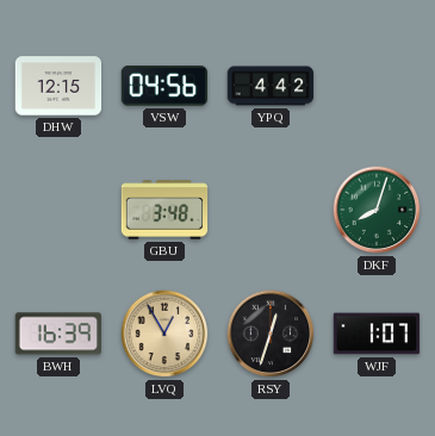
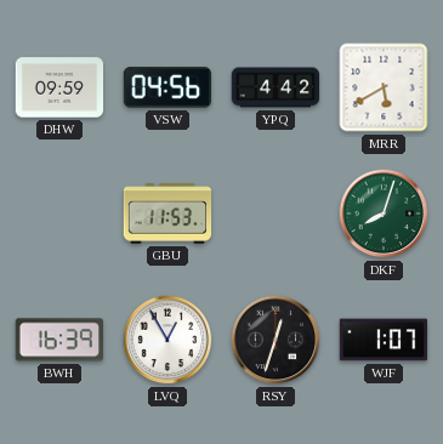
DHW: 12:15 -> 09:59 (59, 87)
MRR: none -> 5:40 (384, 87)
GBU: 3:48 -> 11:53 (167, 214)
LVQ dial: champagne -> white (167, 340)
